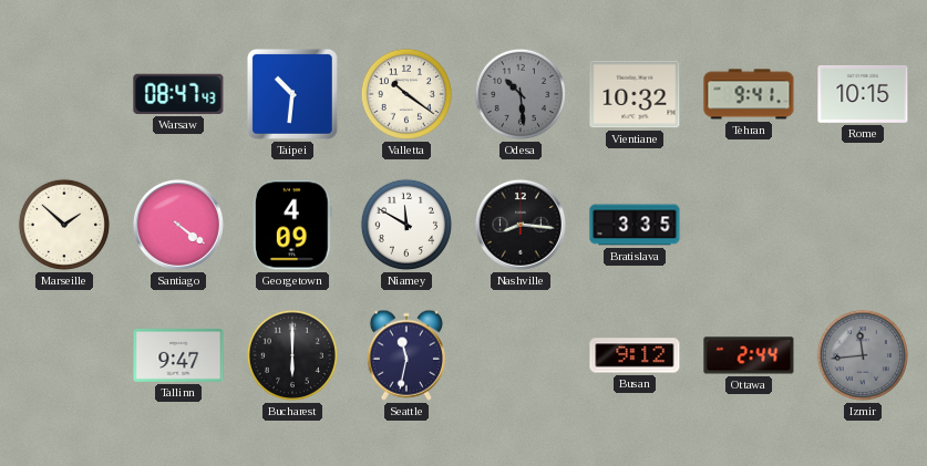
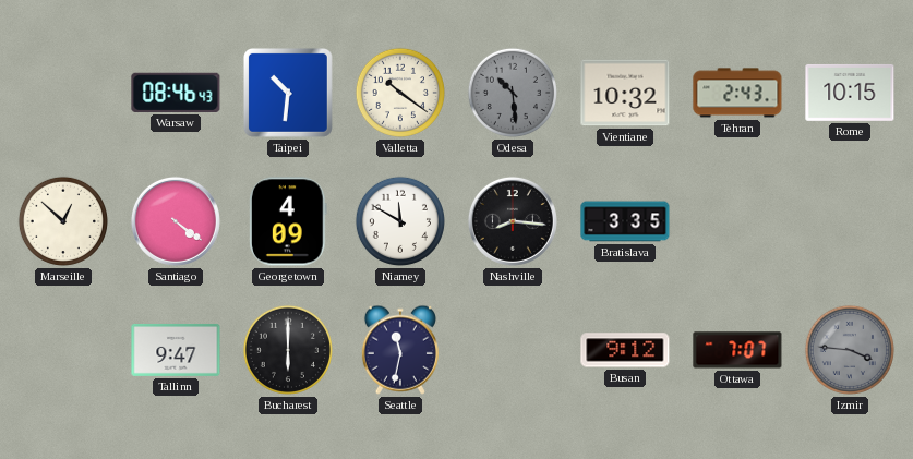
Warsaw: 08:47 -> 08:46 (176, 93)
Tehran: 9:41 -> 2:43 (737, 93)
Marseille: 1:52 -> 12:52 (63, 221)
Ottawa: 2:44 -> 7:07 (737, 350)
Izmir: 11:44 -> 3:46 (850, 350)
